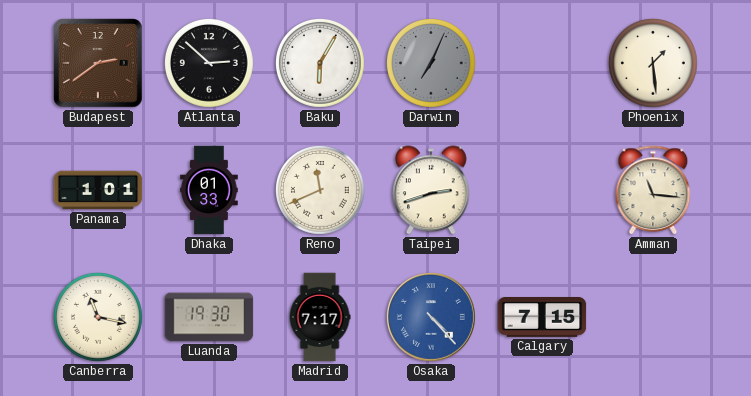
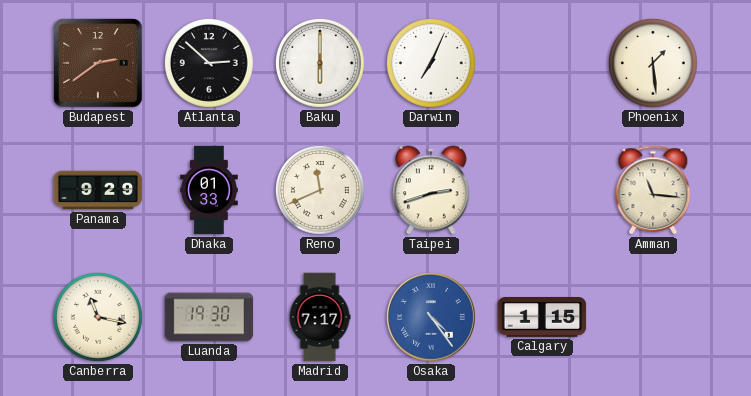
Baku: 6:05 -> 6:00 (321, 64)
Darwin dial: grey -> white (432, 64)
Panama: 1:01 -> 9:29 (98, 190)
Osaka: 4:23 -> 4:24 (432, 318)
Calgary: 7:15 -> 1:15 (542, 318)
